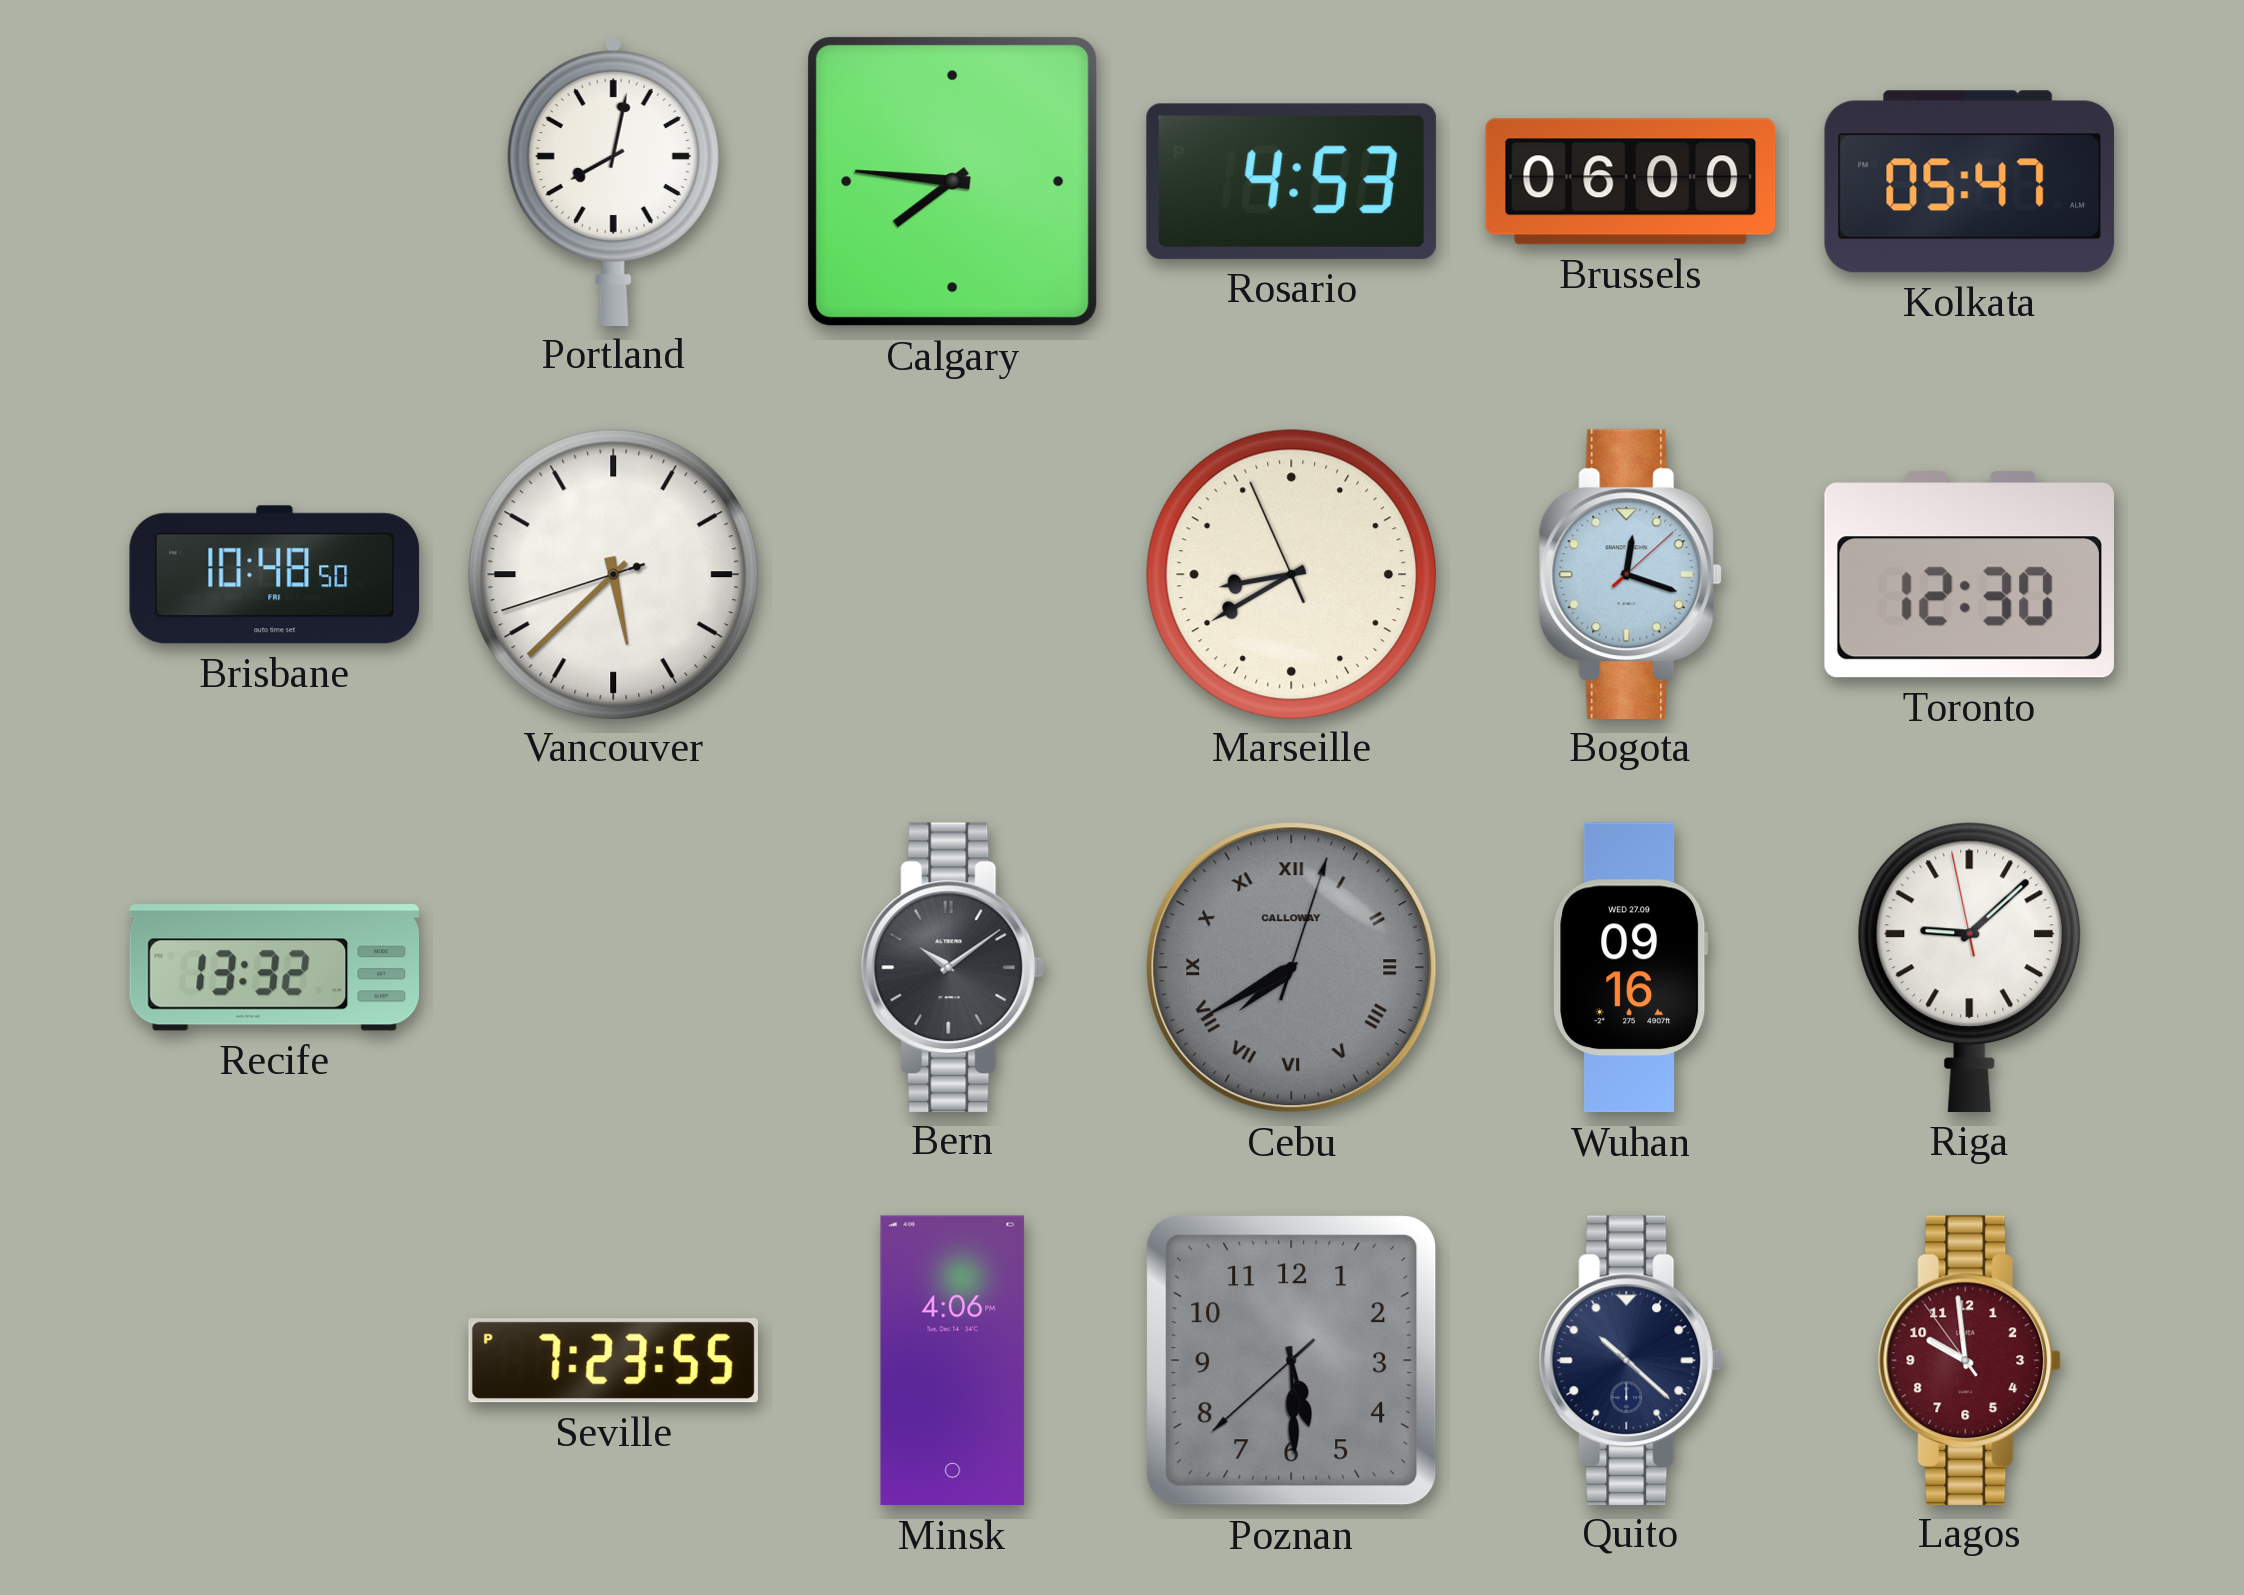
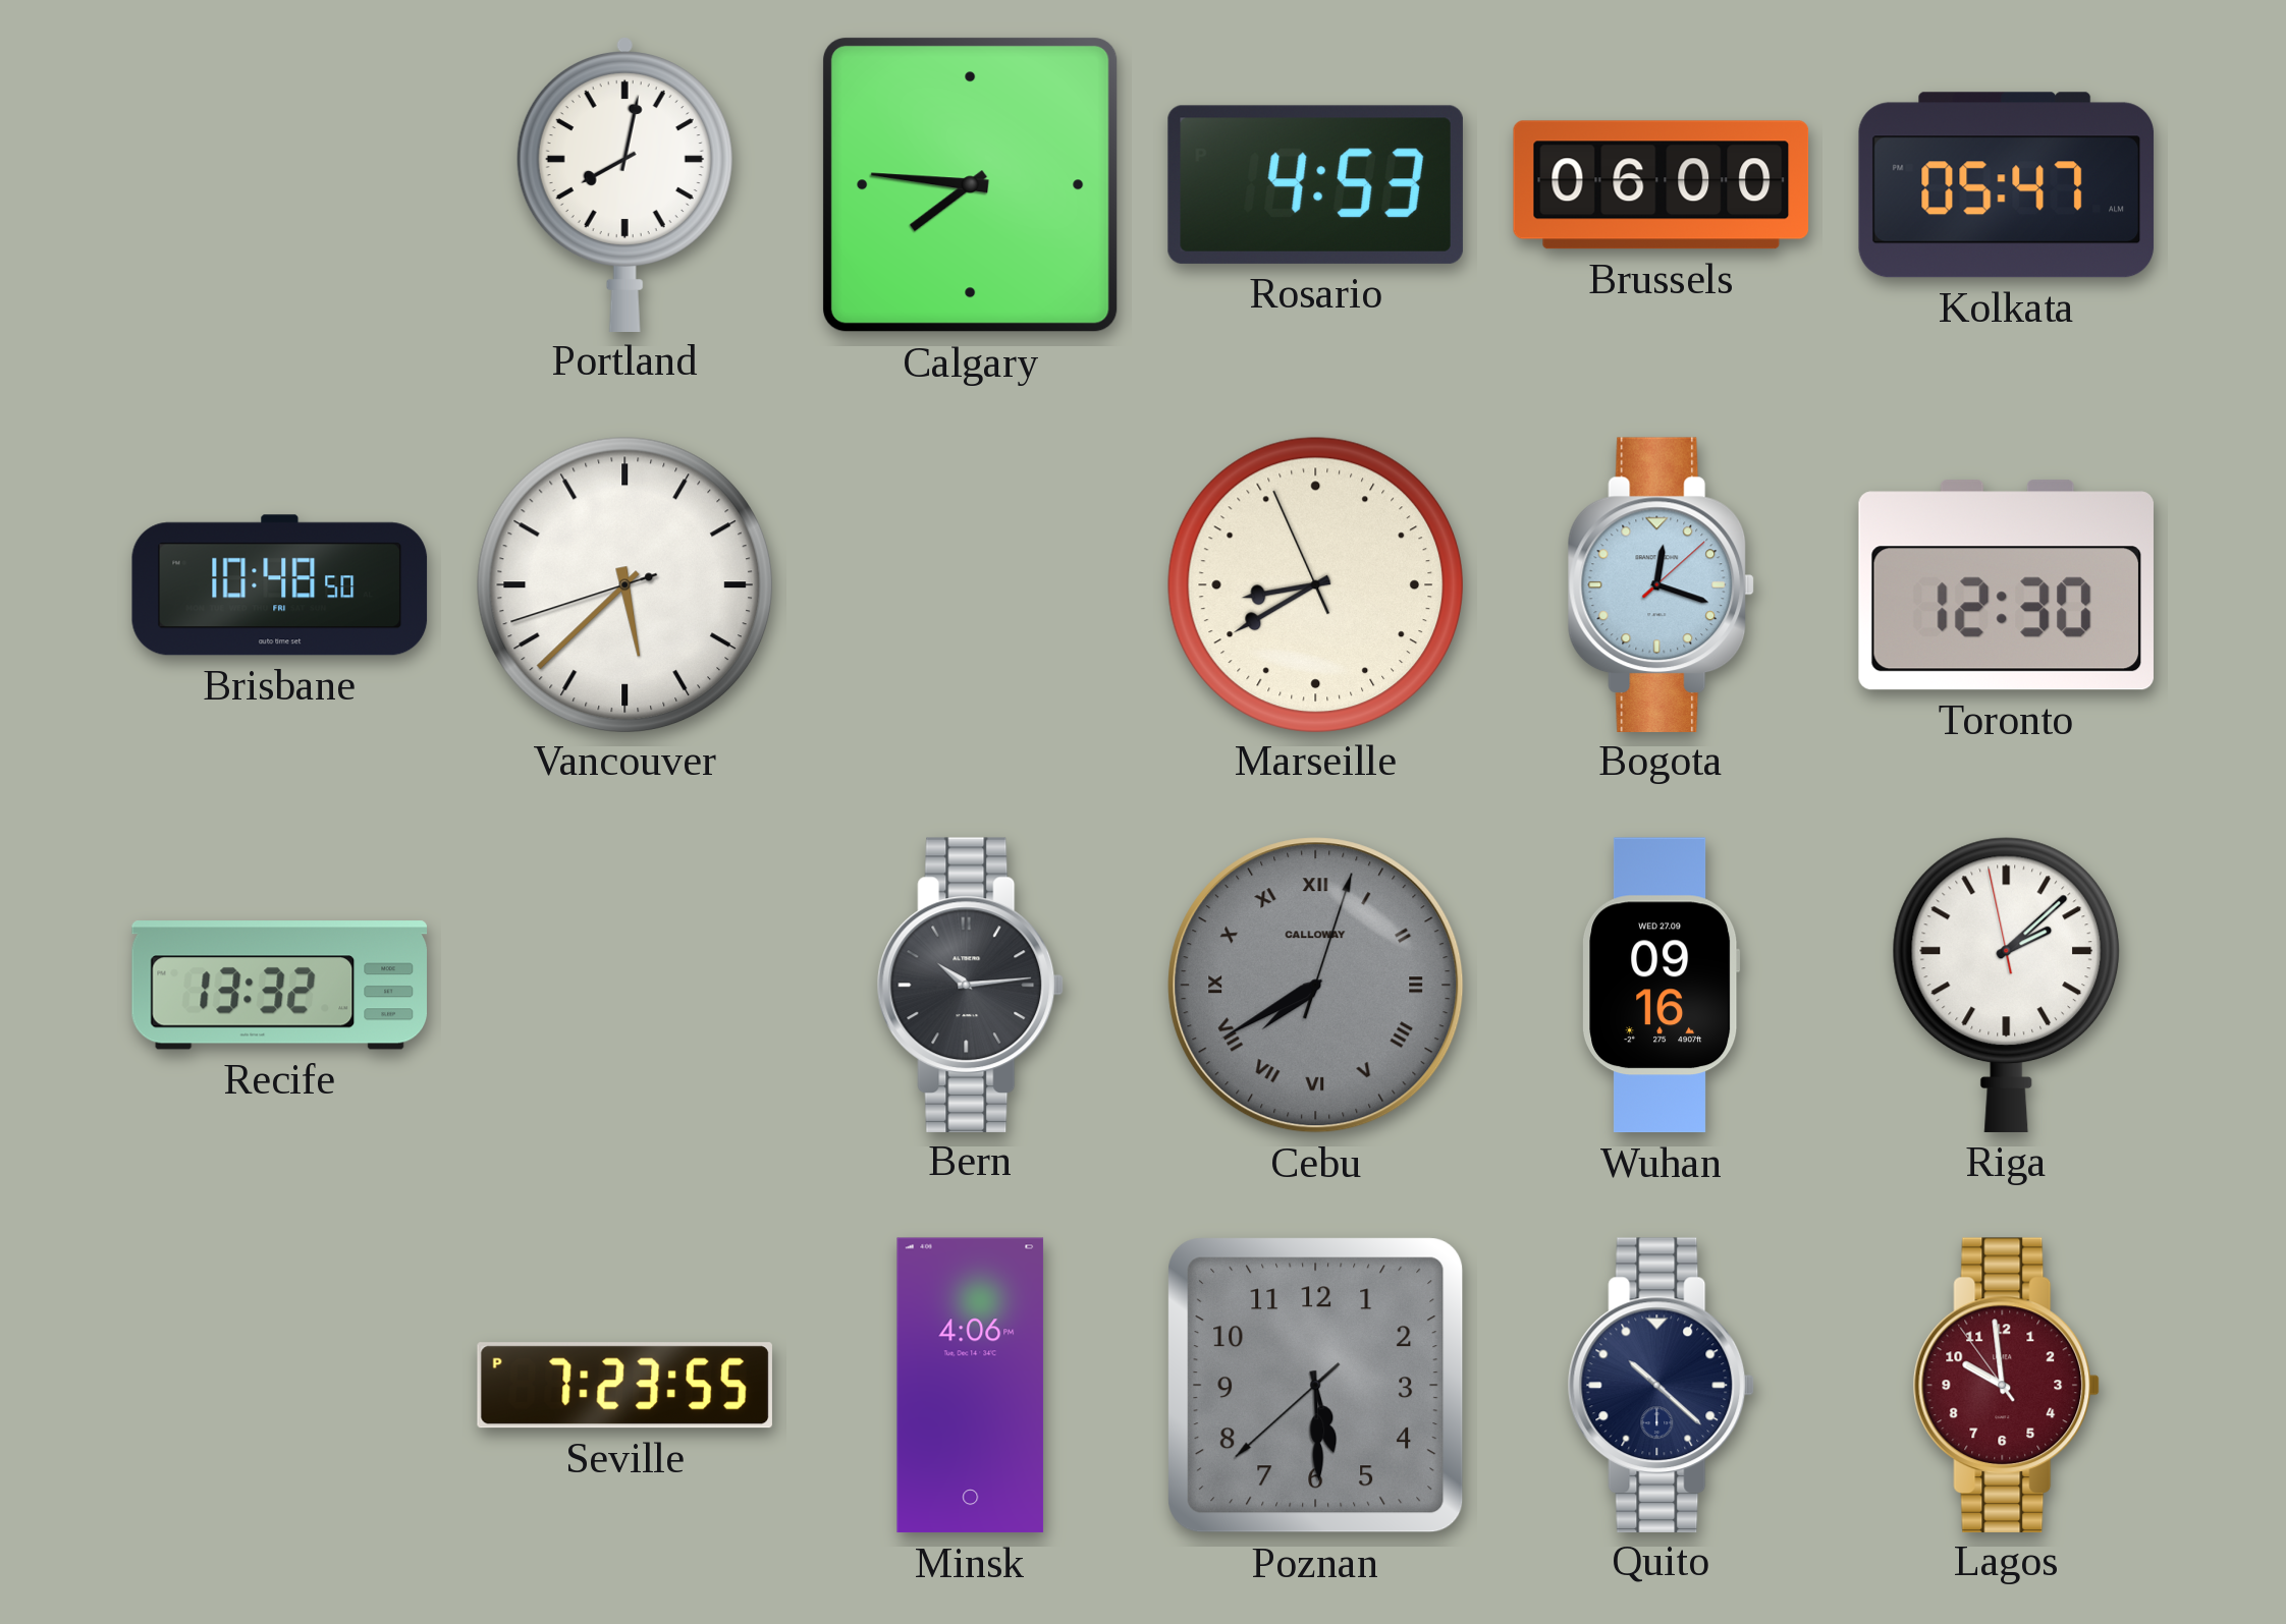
Bern: 10:09 -> 10:14 (971, 985)
Riga: 9:07 -> 2:07 (2007, 985)
